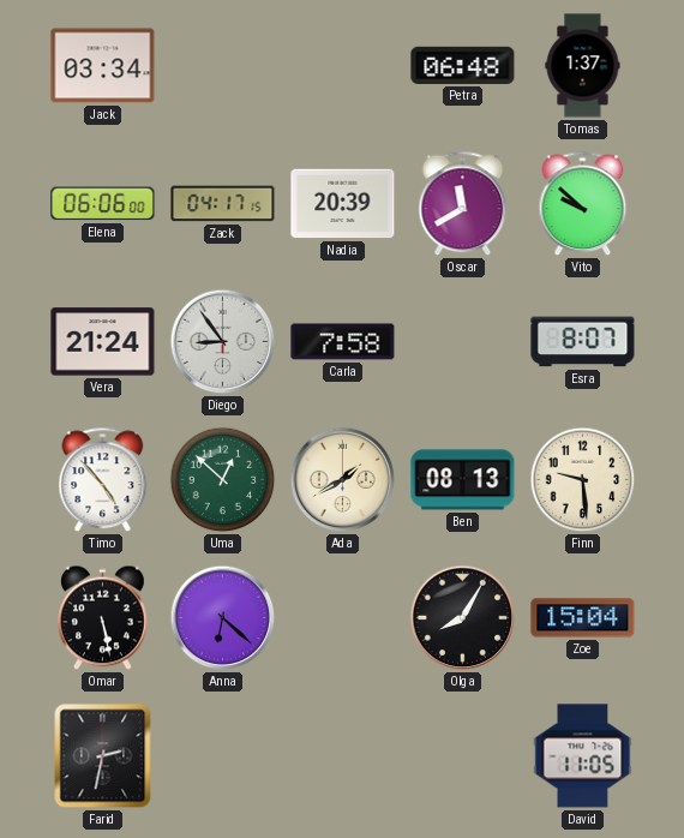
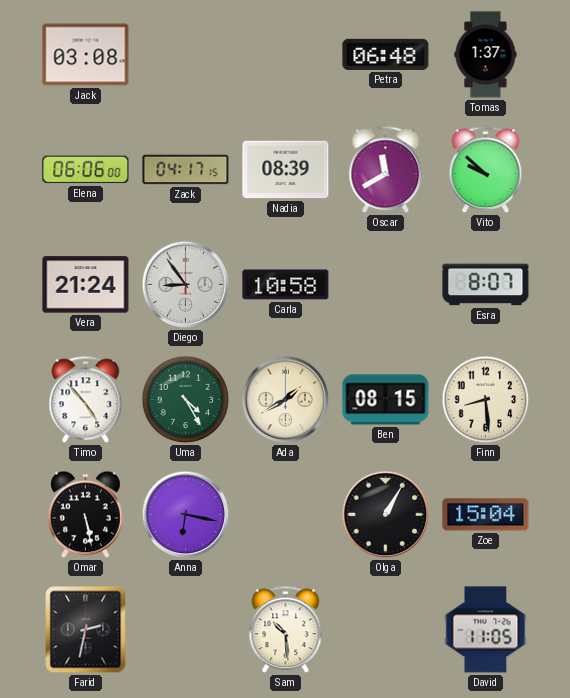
Jack: 03:34 -> 03:08 (86, 55)
Nadia: 20:39 -> 08:39 (286, 170)
Carla: 7:58 -> 10:58 (286, 285)
Uma: 12:52 -> 4:25 (186, 400)
Ben: 08:13 -> 08:15 (386, 400)
Finn: 9:29 -> 8:29 (486, 400)
Anna: 6:22 -> 6:17 (186, 515)
Olga: 8:05 -> 1:05 (386, 515)
Sam: none -> 10:29 (286, 630)
